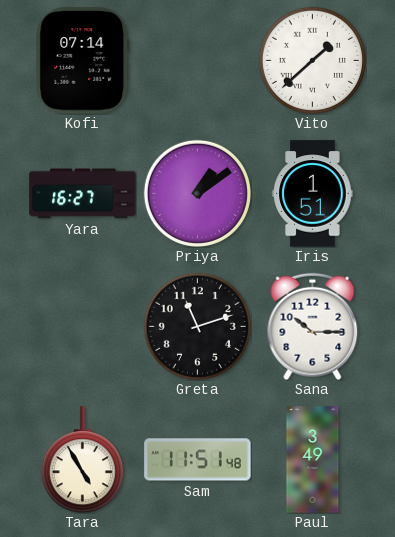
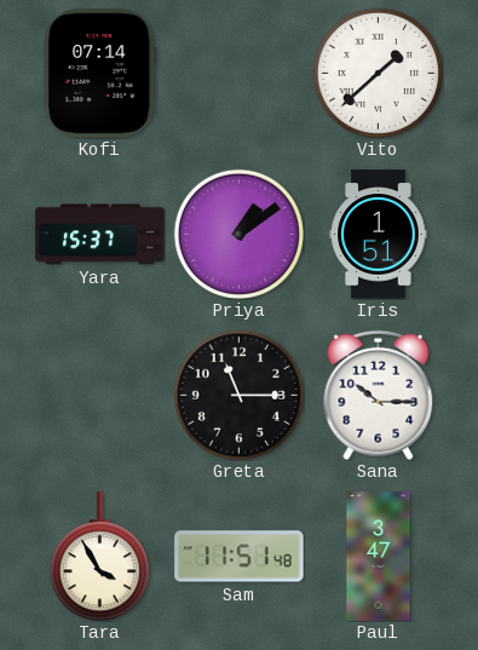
Yara: 16:27 -> 15:37 (100, 235)
Greta: 11:12 -> 11:15 (238, 395)
Tara: 4:55 -> 3:55 (99, 557)
Paul: 3:49 -> 3:47 (379, 557)
